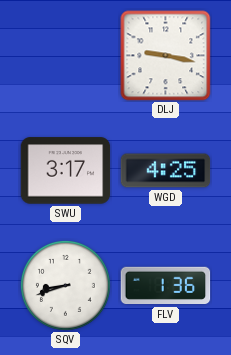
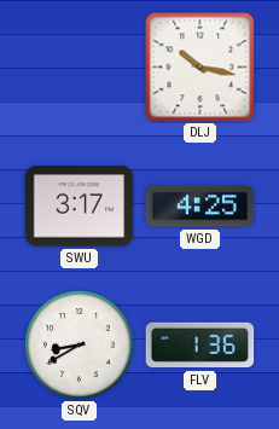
DLJ: 9:17 -> 10:17 (200, 68)
SQV: 8:42 -> 8:40 (79, 344)
